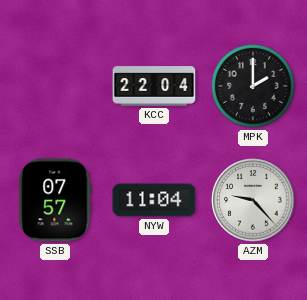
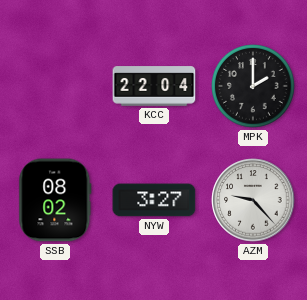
SSB: 07:57 -> 08:02 (55, 200)
NYW: 11:04 -> 3:27 (154, 200)
